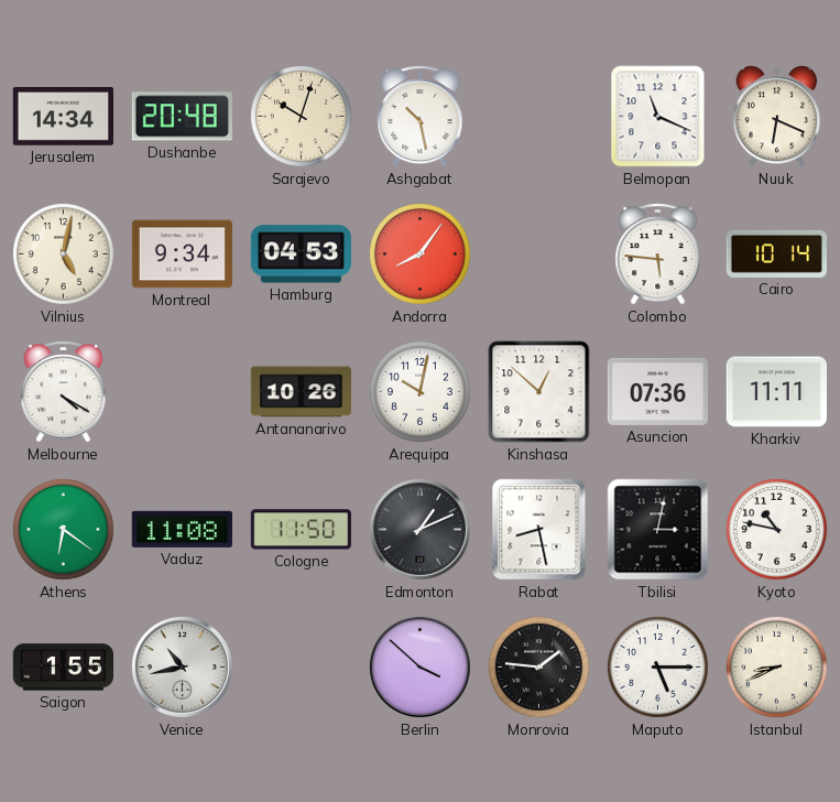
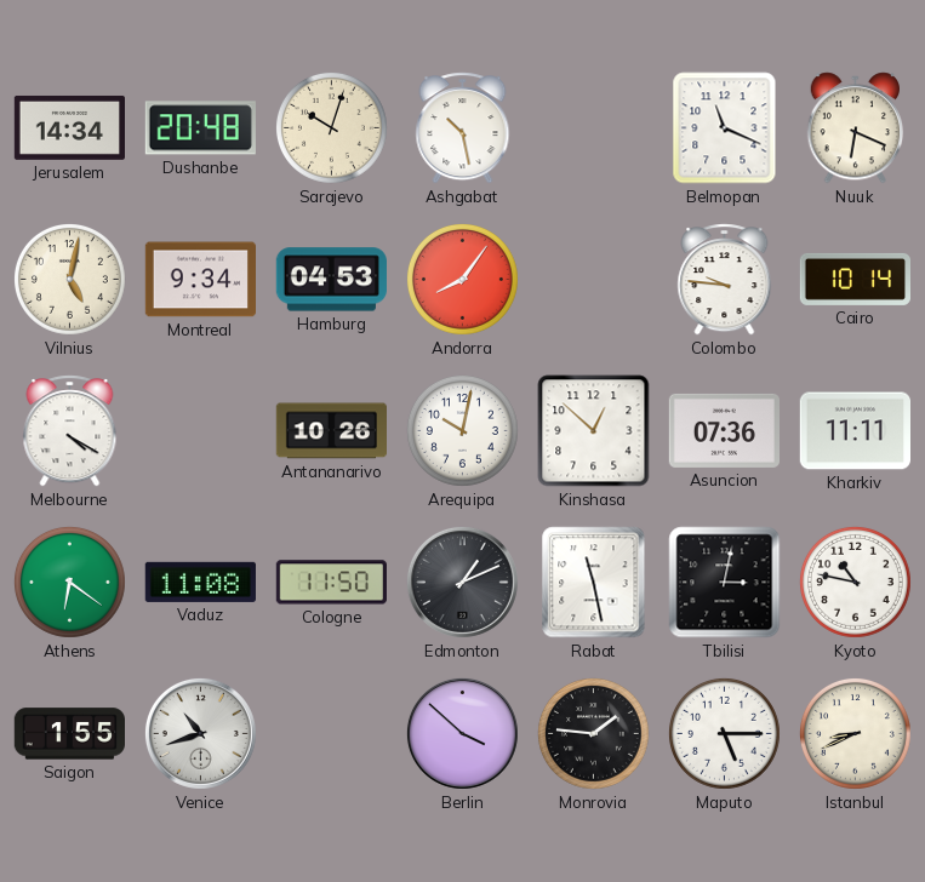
Colombo: 5:46 -> 9:46 (725, 280)
Rabat: 8:28 -> 11:28 (594, 583)
Venice: 10:43 -> 10:42 (200, 733)
